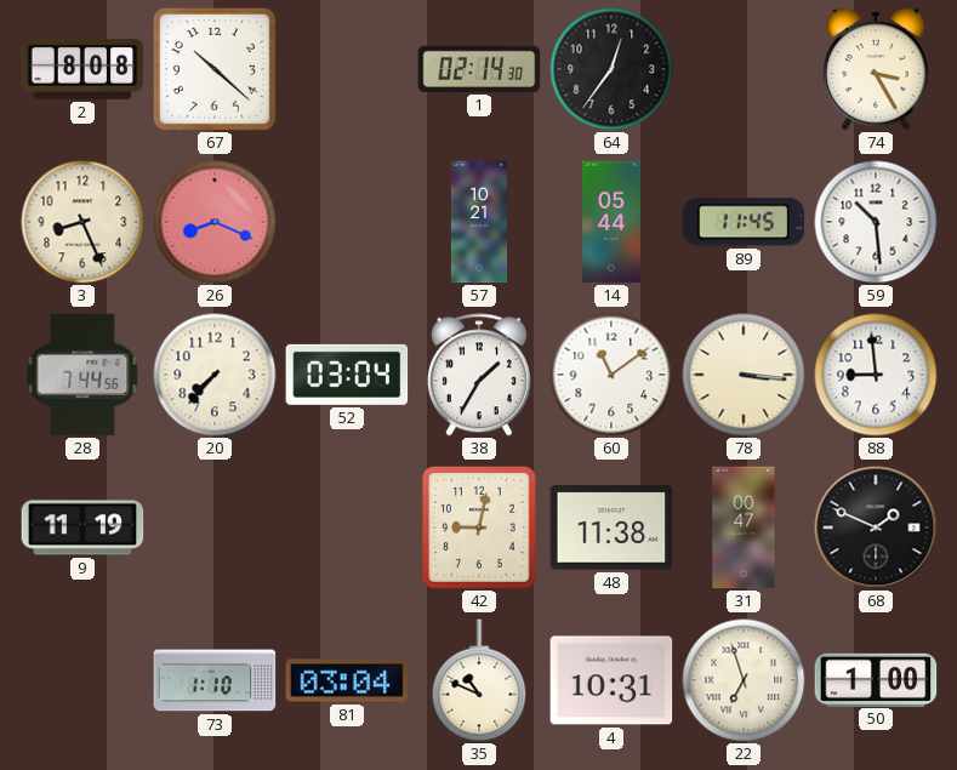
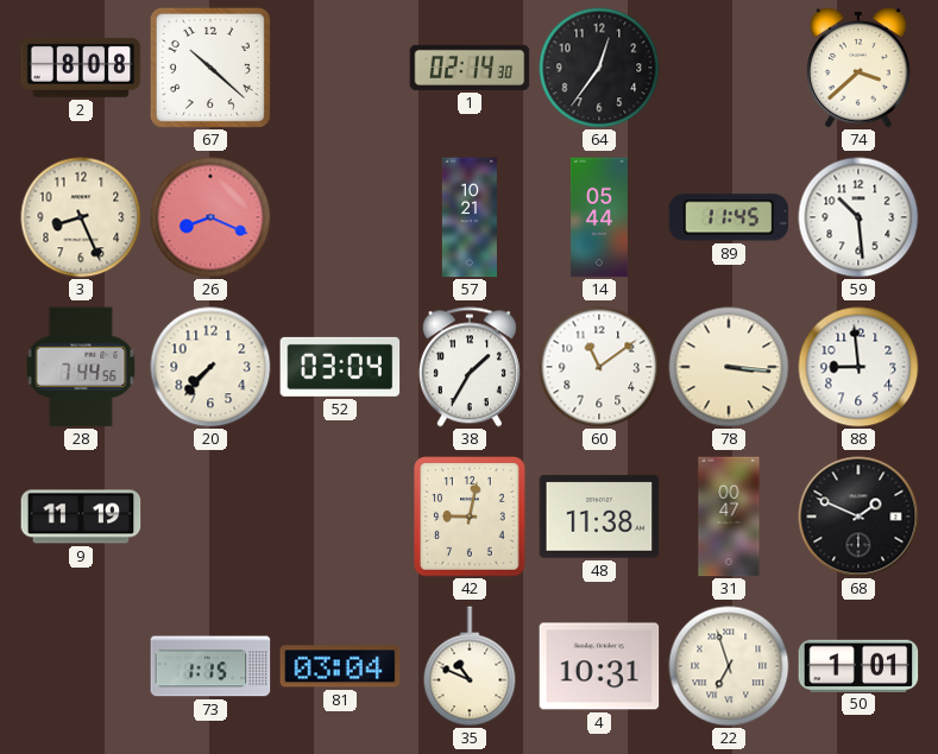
74: 3:25 -> 3:38 (858, 68)
73: 1:10 -> 1:15 (210, 666)
50: 1:00 -> 1:01 (858, 665)
